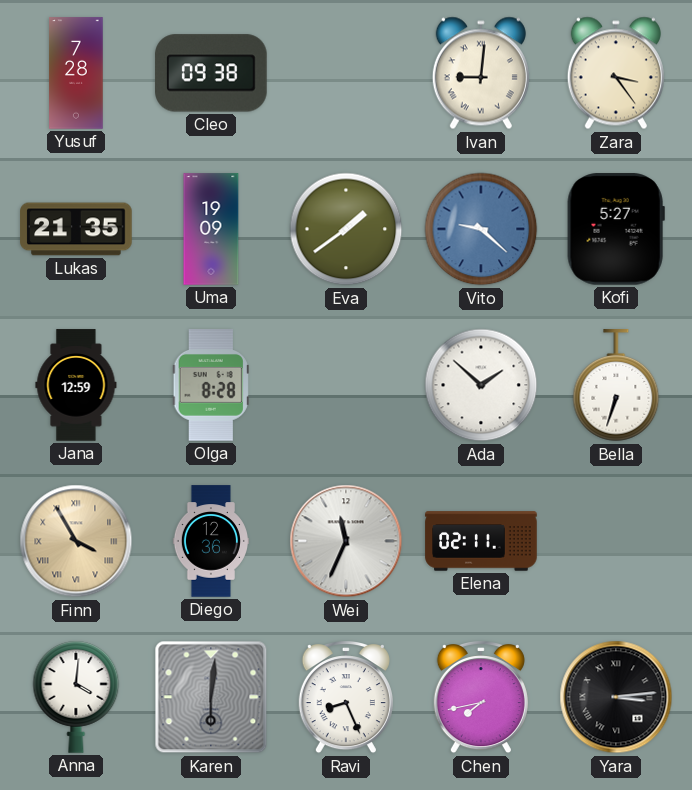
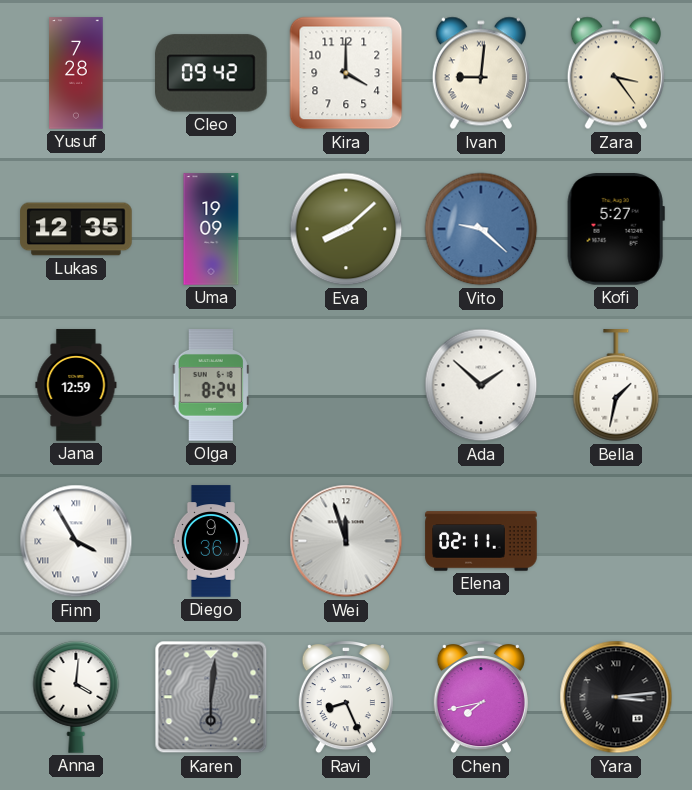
Cleo: 09:38 -> 09:42 (211, 73)
Kira: none -> 4:00 (346, 73)
Lukas: 21:35 -> 12:35 (76, 229)
Eva: 1:39 -> 8:08 (346, 229)
Olga: 8:28 -> 8:24 (211, 385)
Bella: 6:33 -> 1:32 (616, 386)
Finn dial: champagne -> white (76, 541)
Diego: 12:36 -> 9:36 (210, 541)
Wei: 11:34 -> 11:57 (346, 541)
